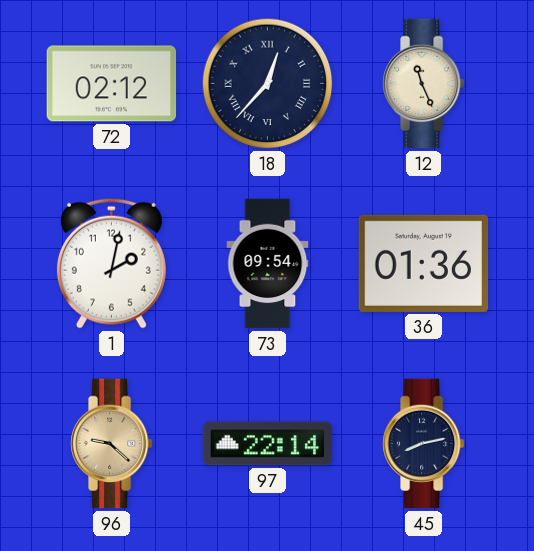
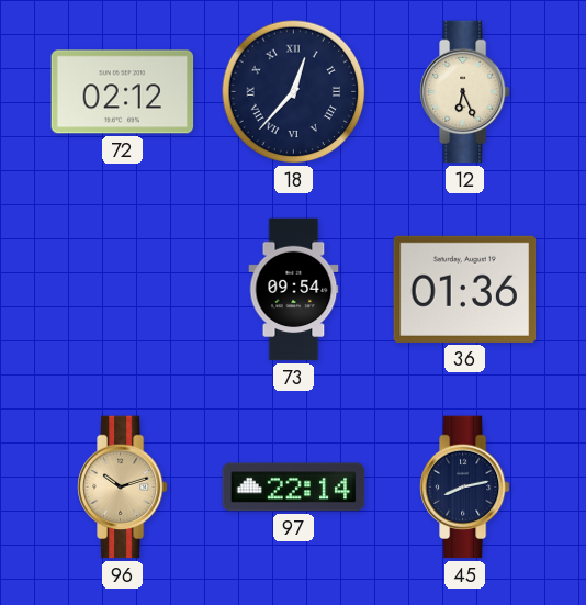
12: 11:26 -> 6:26 (464, 92)
1: 2:02 -> none (111, 263)
96: 9:22 -> 10:12 (122, 488)
